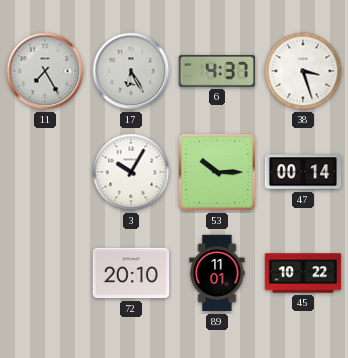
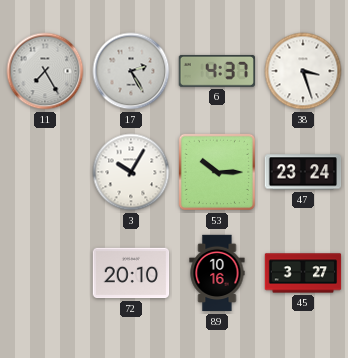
17: 6:25 -> 2:25 (131, 71)
47: 00:14 -> 23:24 (303, 172)
89: 11:01 -> 10:16 (217, 273)
45: 10:22 -> 3:27 (303, 273)
